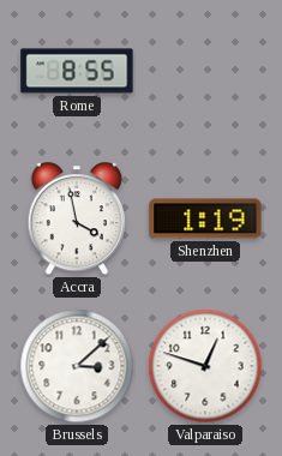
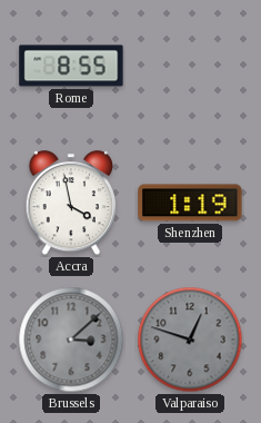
Brussels dial: white -> grey (71, 340)
Valparaiso dial: white -> grey (190, 340)
